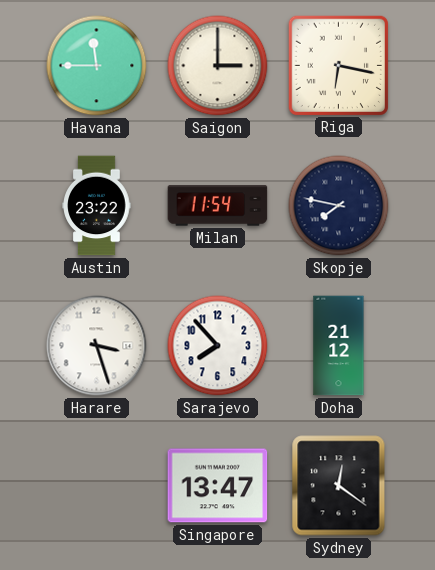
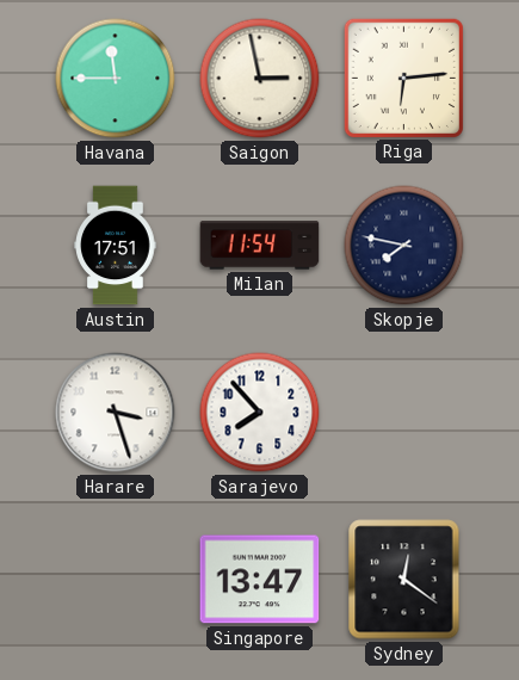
Saigon: 3:00 -> 2:58 (260, 79)
Riga: 6:17 -> 6:14 (403, 78)
Austin: 23:22 -> 17:51 (116, 246)
Doha: 21:12 -> none (339, 346)
